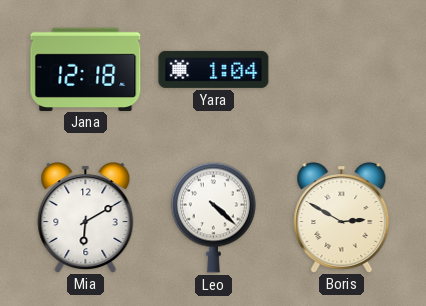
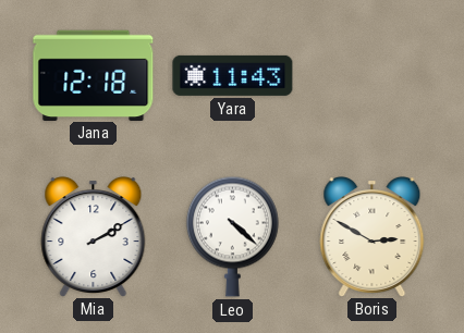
Yara: 1:04 -> 11:43 (233, 75)
Mia: 6:10 -> 2:10 (94, 237)
